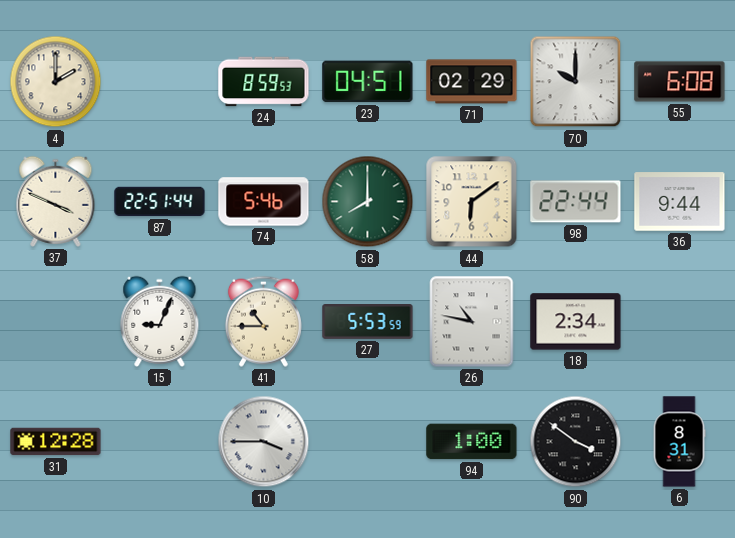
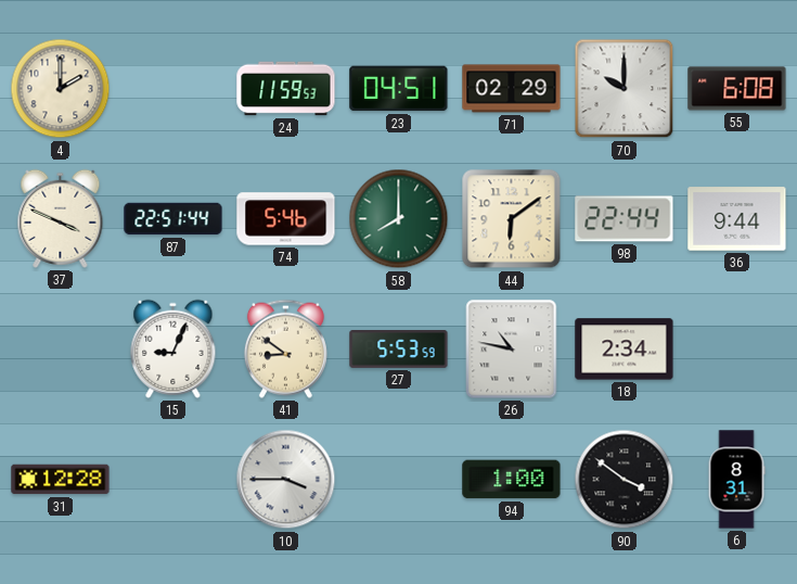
24: 8:59 -> 11:59 (286, 89)
41: 10:45 -> 8:51 (285, 348)
